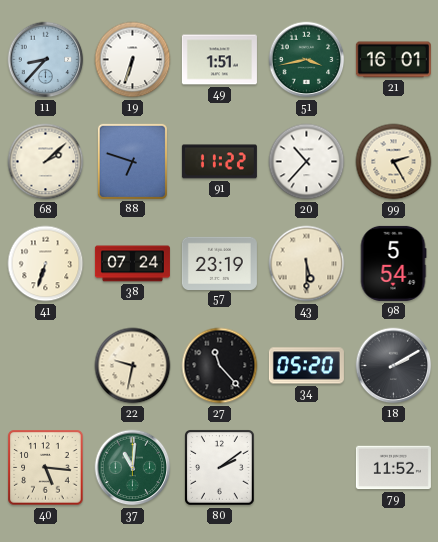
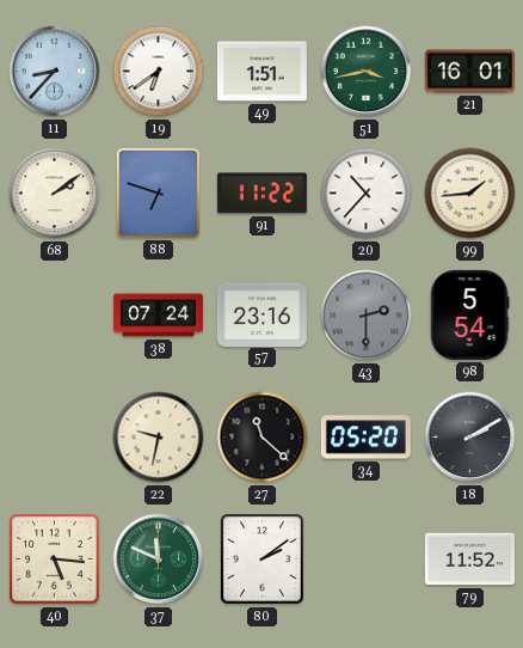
19: 6:33 -> 6:39 (159, 72)
68: 2:08 -> 2:09 (55, 194)
99: 2:25 -> 1:44 (470, 194)
41: 6:33 -> none (46, 264)
57: 23:19 -> 23:16 (261, 314)
43: 5:30 -> 2:30 (367, 316)
43 dial: cream -> grey (367, 316)
27: 11:23 -> 11:22 (263, 438)
37: 11:01 -> 11:49 (159, 560)
